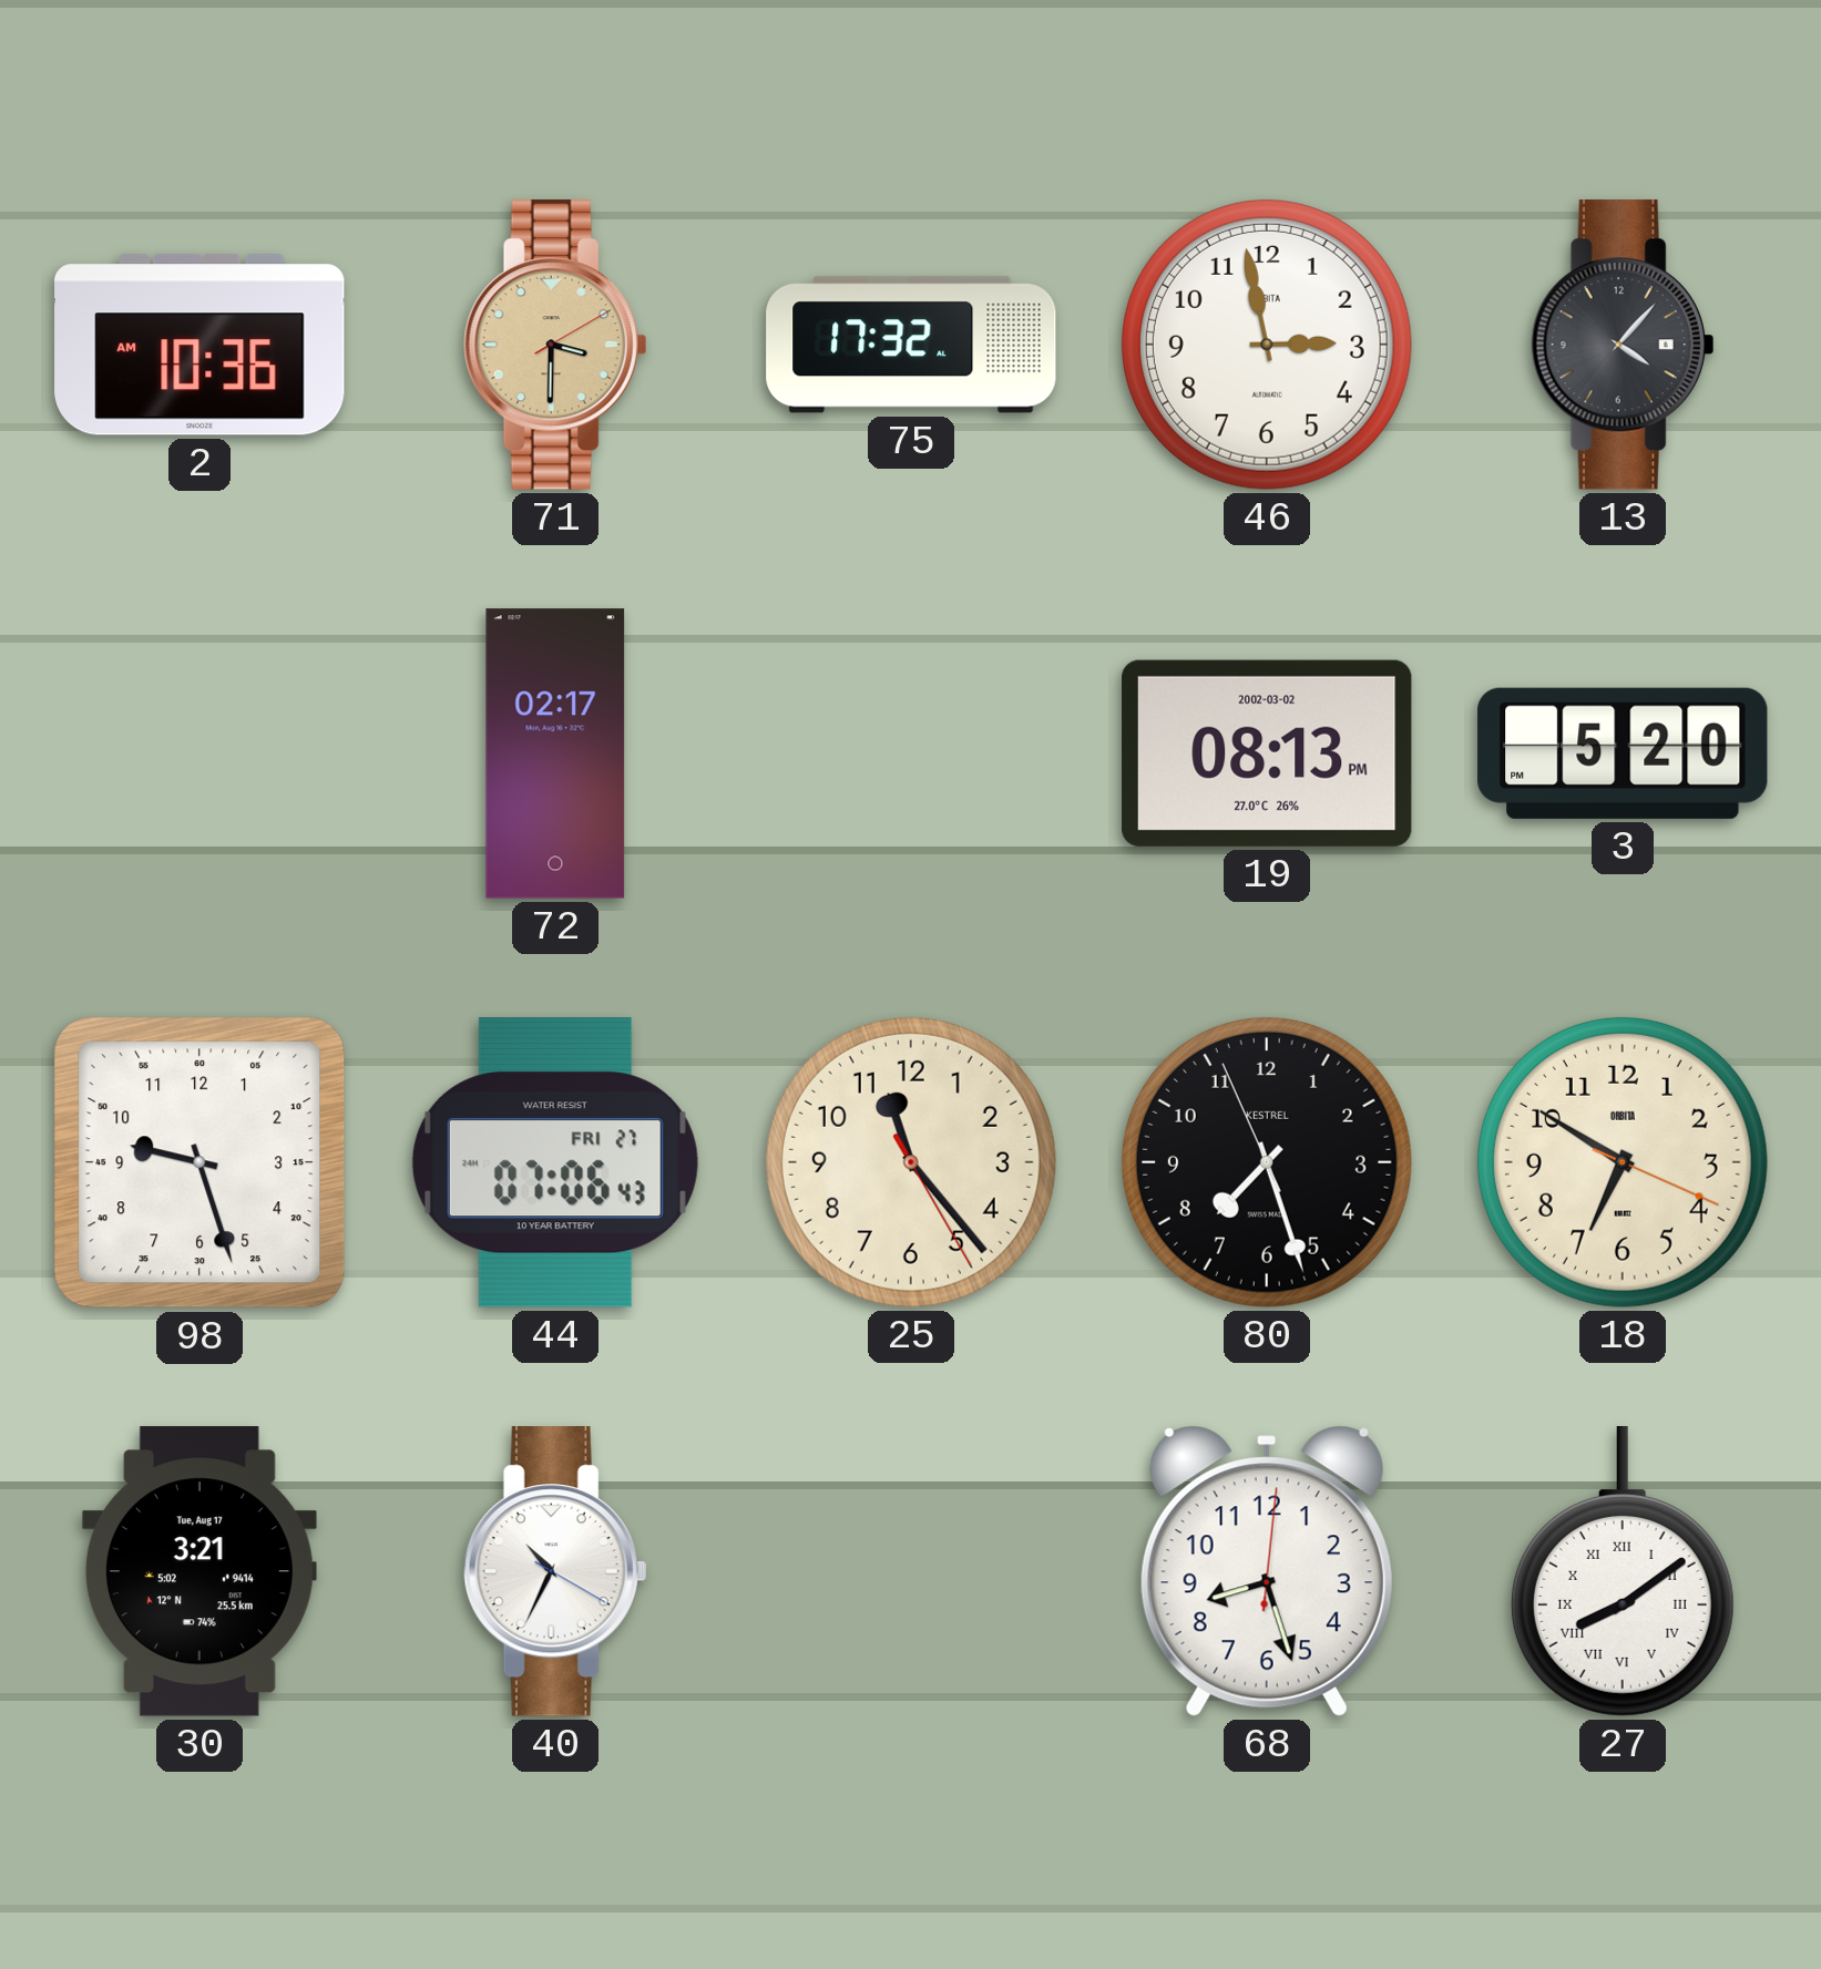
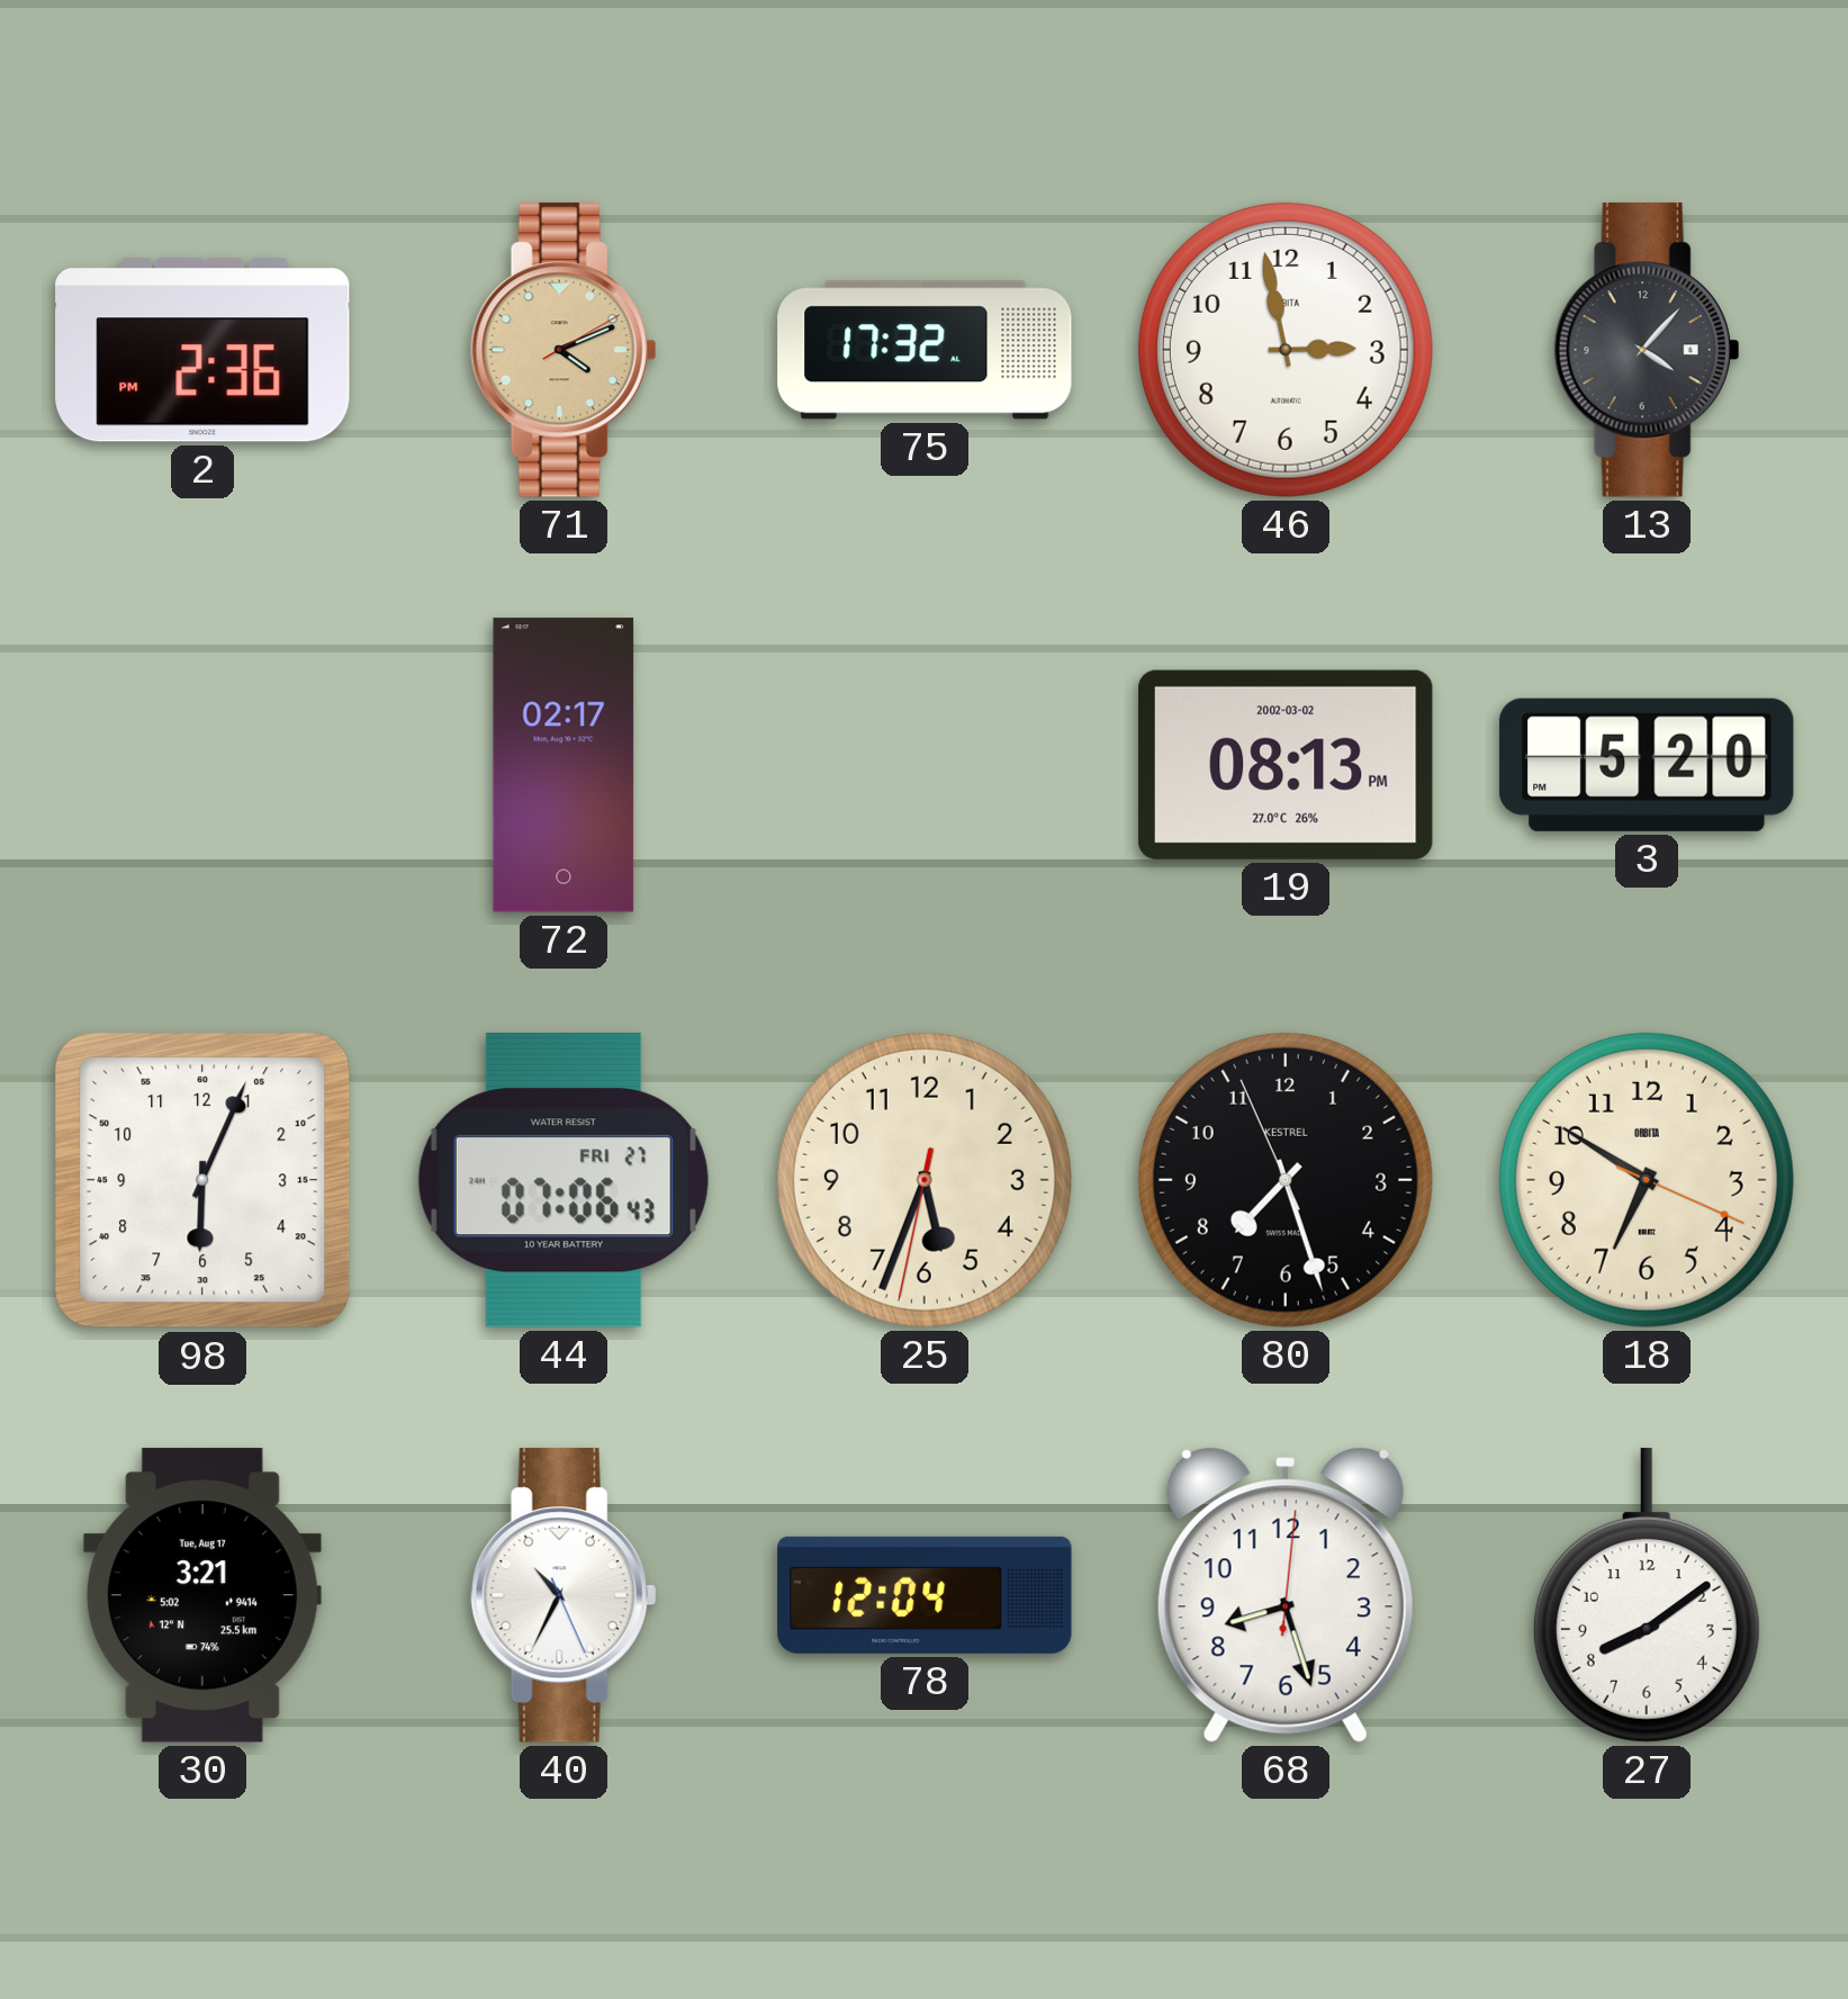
2: 10:36 -> 2:36 (202, 350)
71: 3:30 -> 4:11 (564, 350)
98: 9:27 -> 6:04 (202, 1180)
25: 11:23 -> 5:33 (925, 1180)
40: 10:34:20 -> 10:34:26 (564, 1595)
78: none -> 12:04 (925, 1595)
27 numerals: Roman -> Arabic (1647, 1595)
